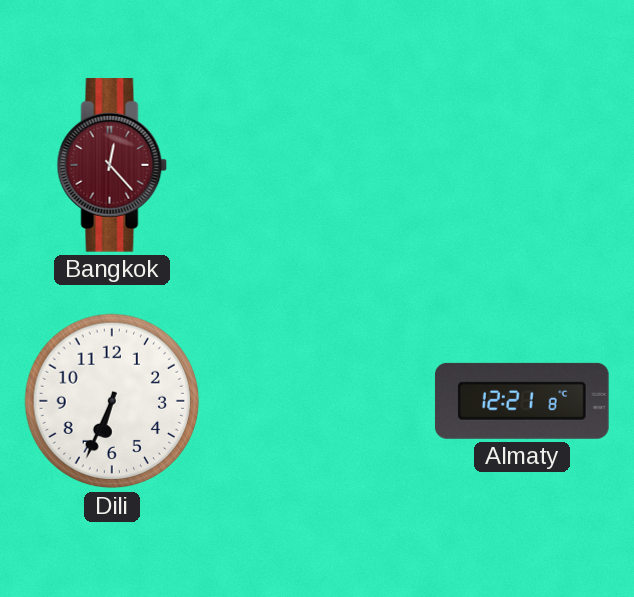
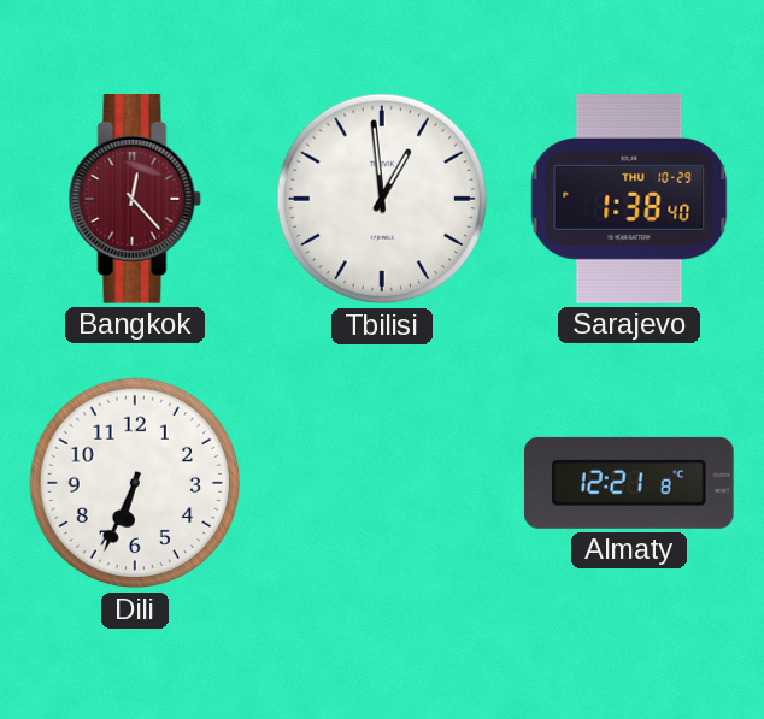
Tbilisi: none -> 12:59 (382, 199)
Sarajevo: none -> 1:38 (629, 200)
